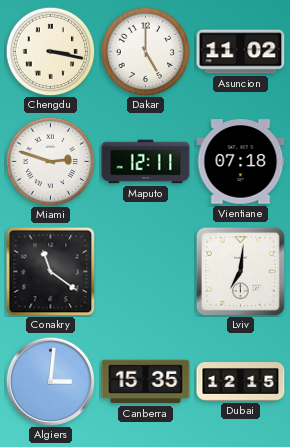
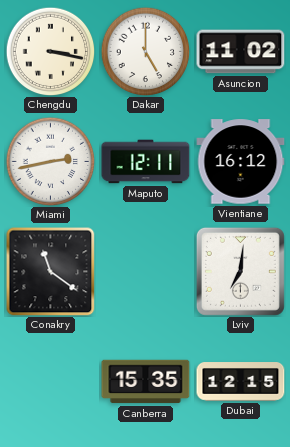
Miami: 2:48 -> 2:43 (50, 161)
Vientiane: 07:18 -> 16:12 (241, 162)
Algiers: 3:01 -> none (50, 381)
